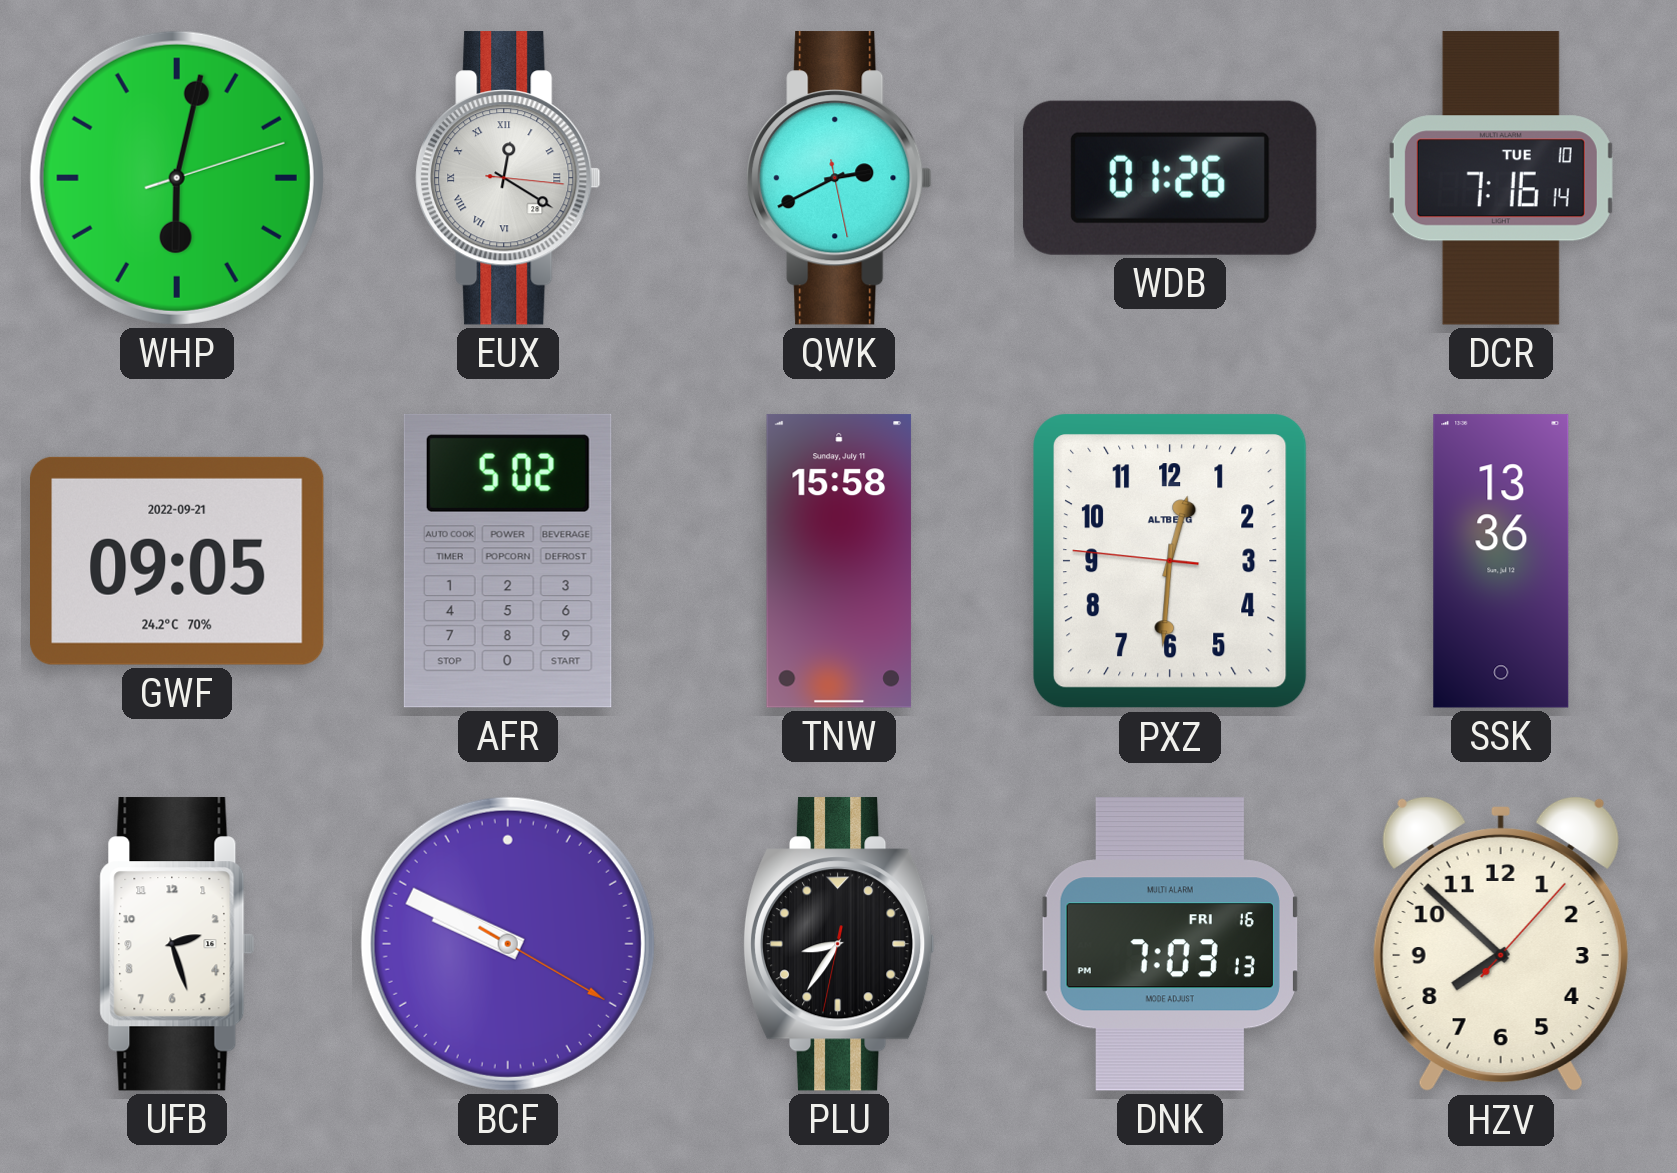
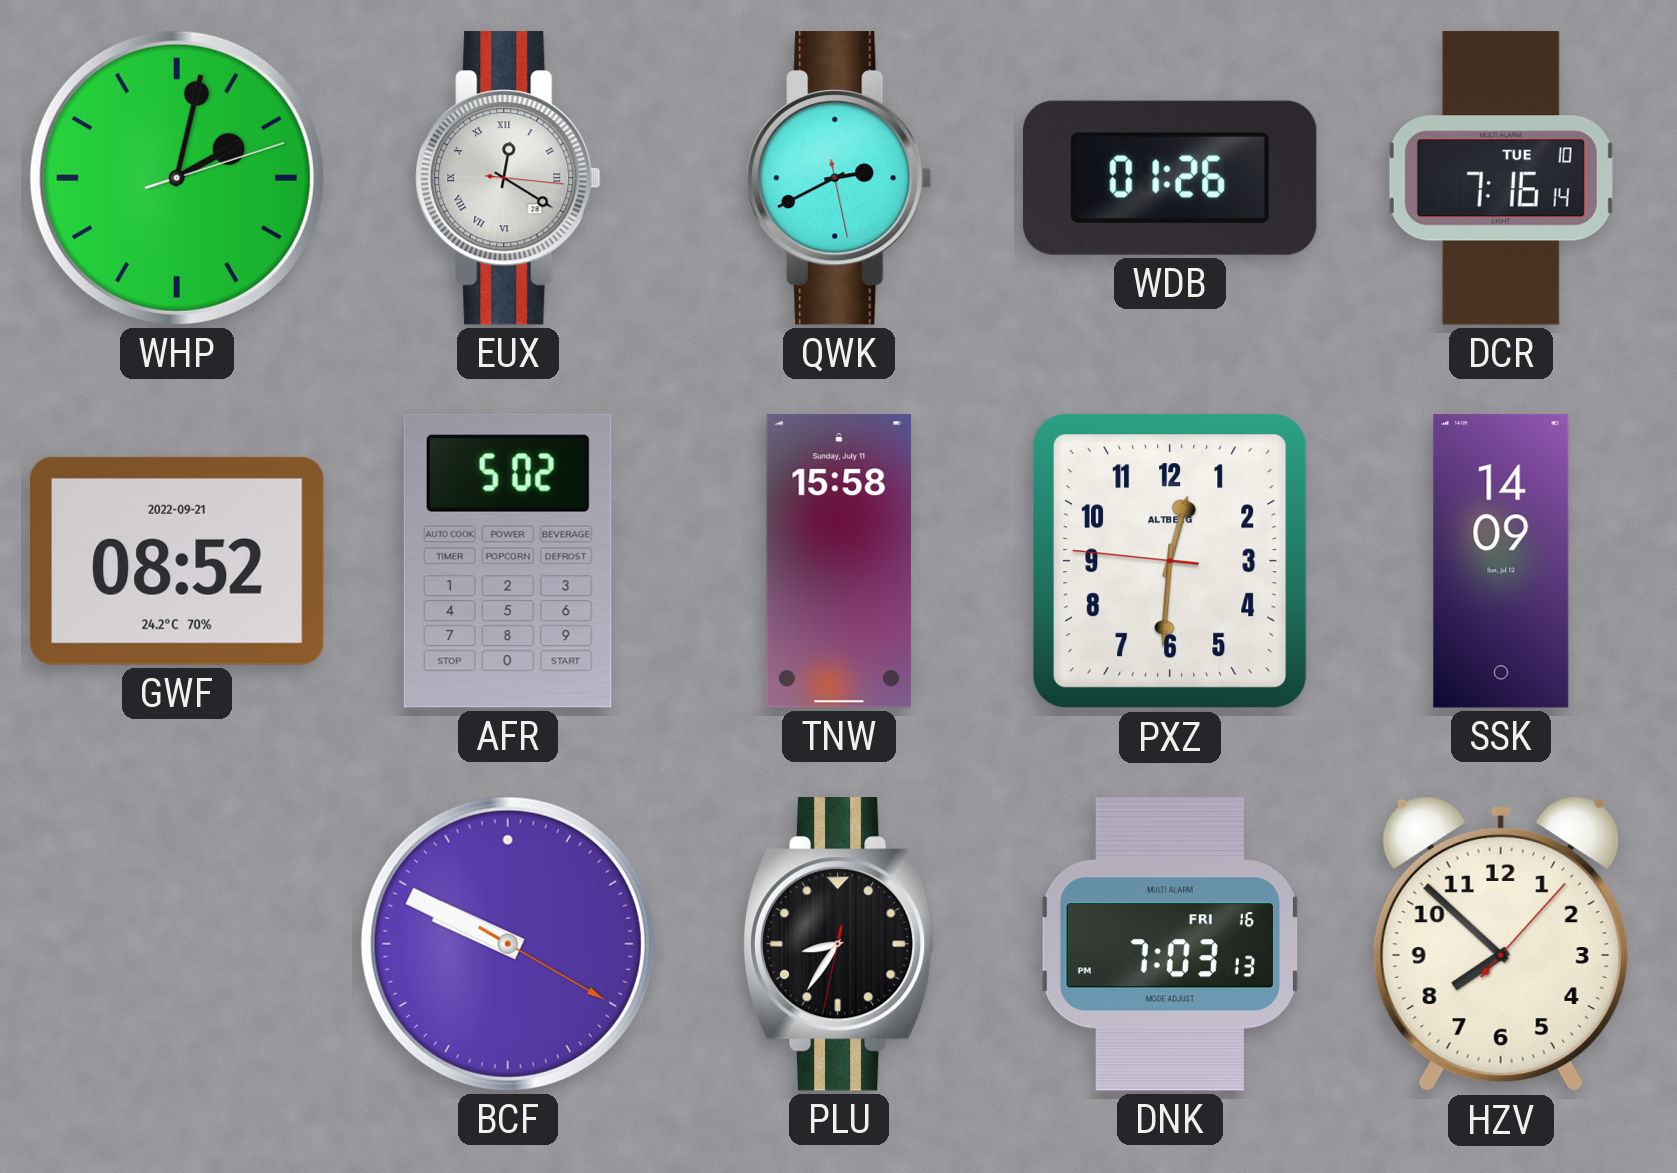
WHP: 6:02 -> 2:02 (177, 178)
GWF: 09:05 -> 08:52 (178, 561)
SSK: 13:36 -> 14:09 (1501, 561)
UFB: 2:27 -> none (177, 944)
